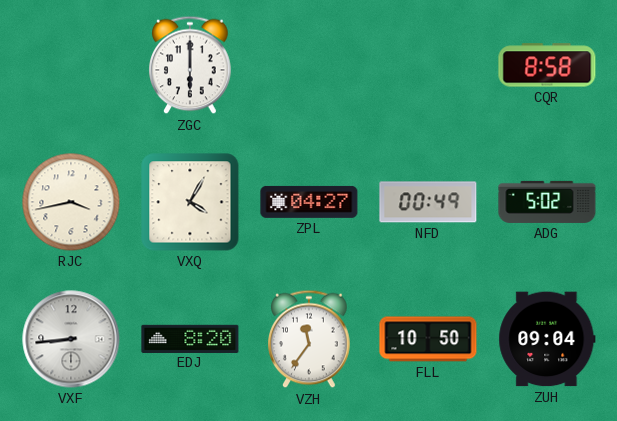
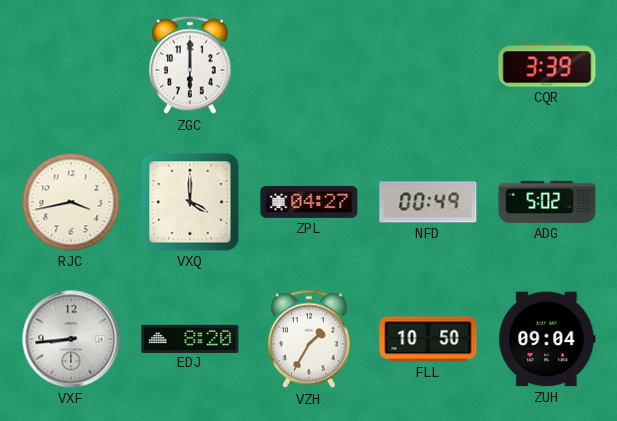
CQR: 8:58 -> 3:39 (547, 65)
VXQ: 4:05 -> 4:00 (190, 202)
VZH: 11:36 -> 1:35 (309, 339)
